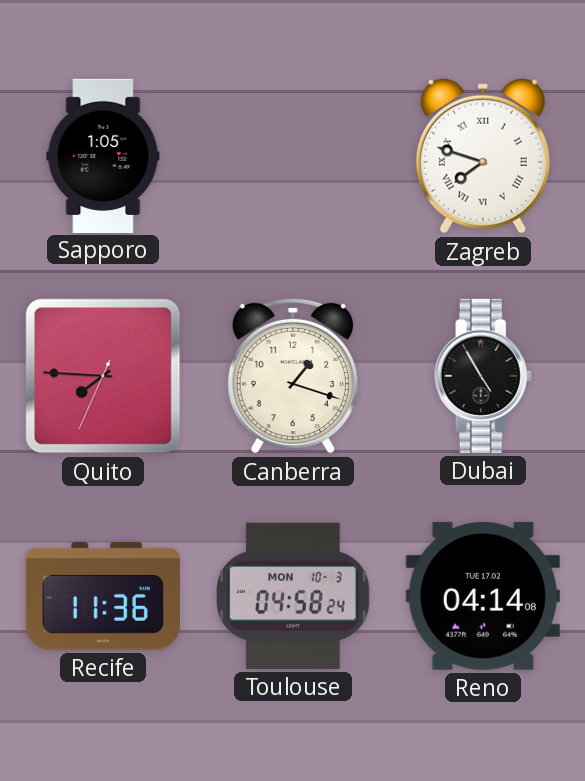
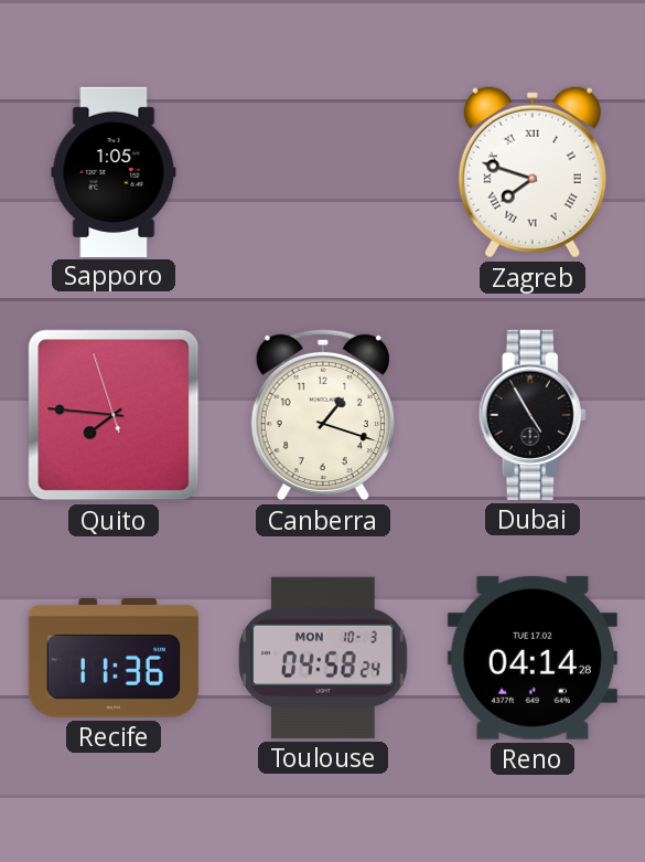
Quito: 7:45:34 -> 7:45:57 (114, 415)
Reno: 04:14:08 -> 04:14:28 (533, 658)
